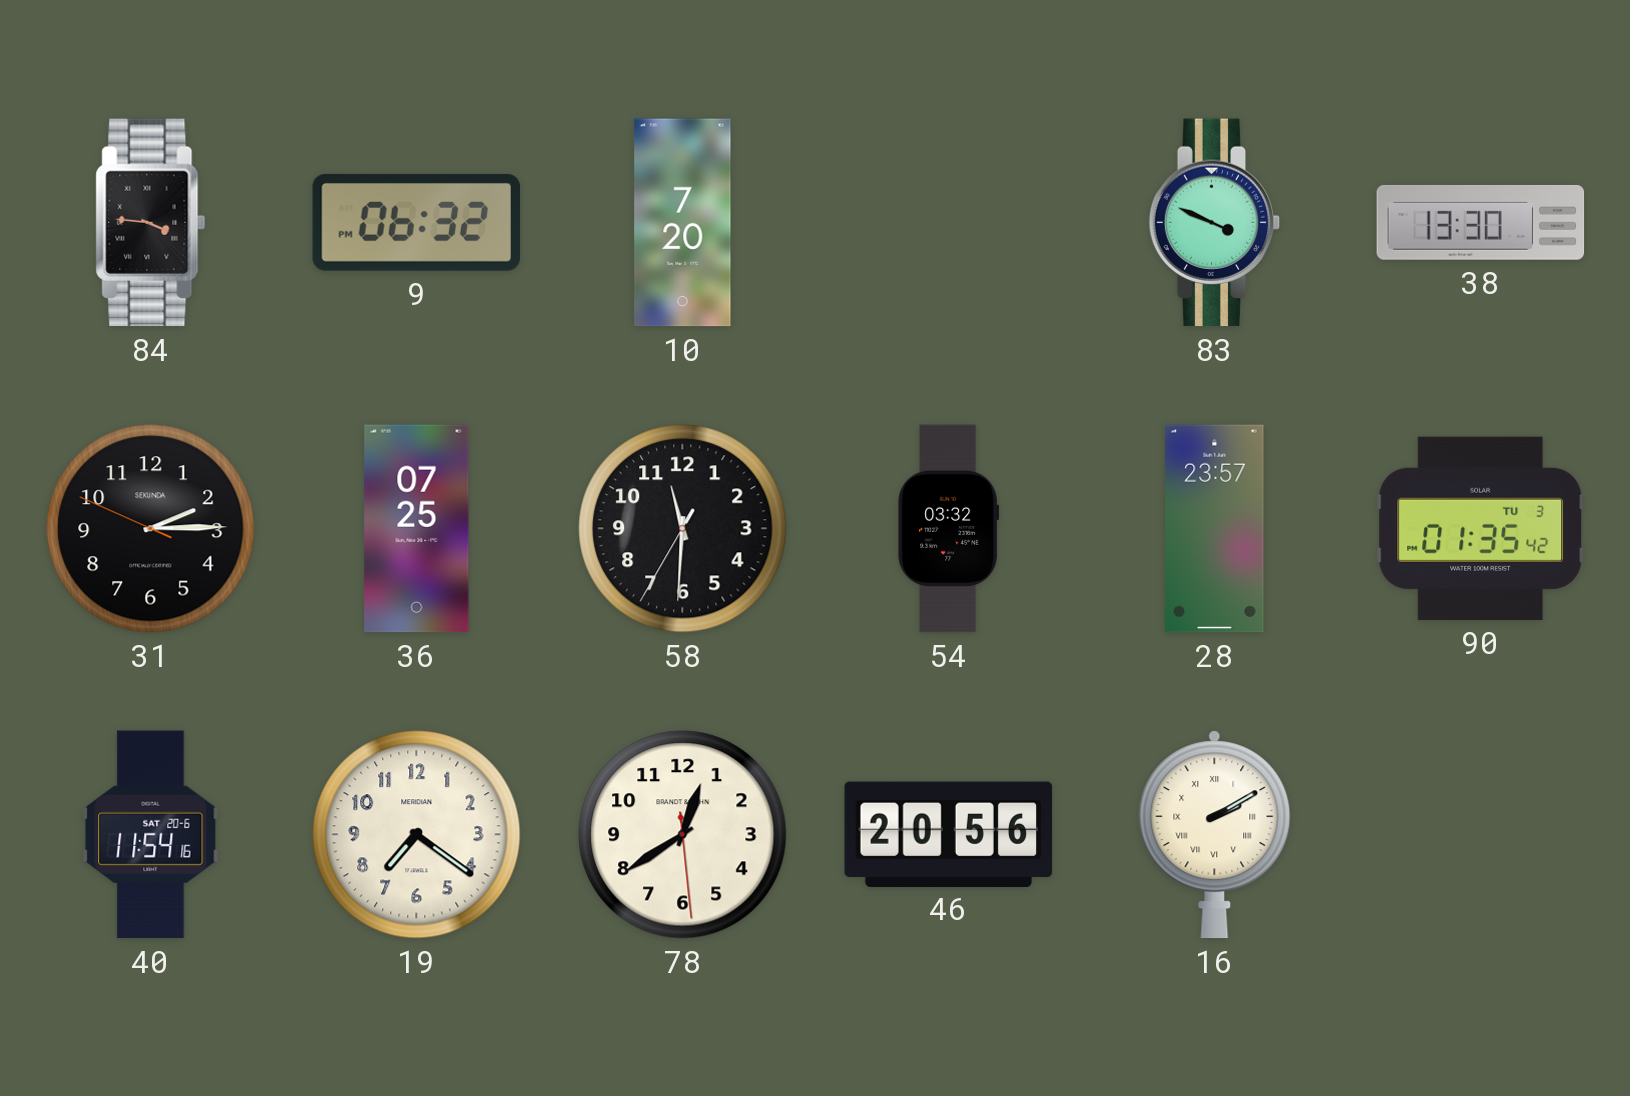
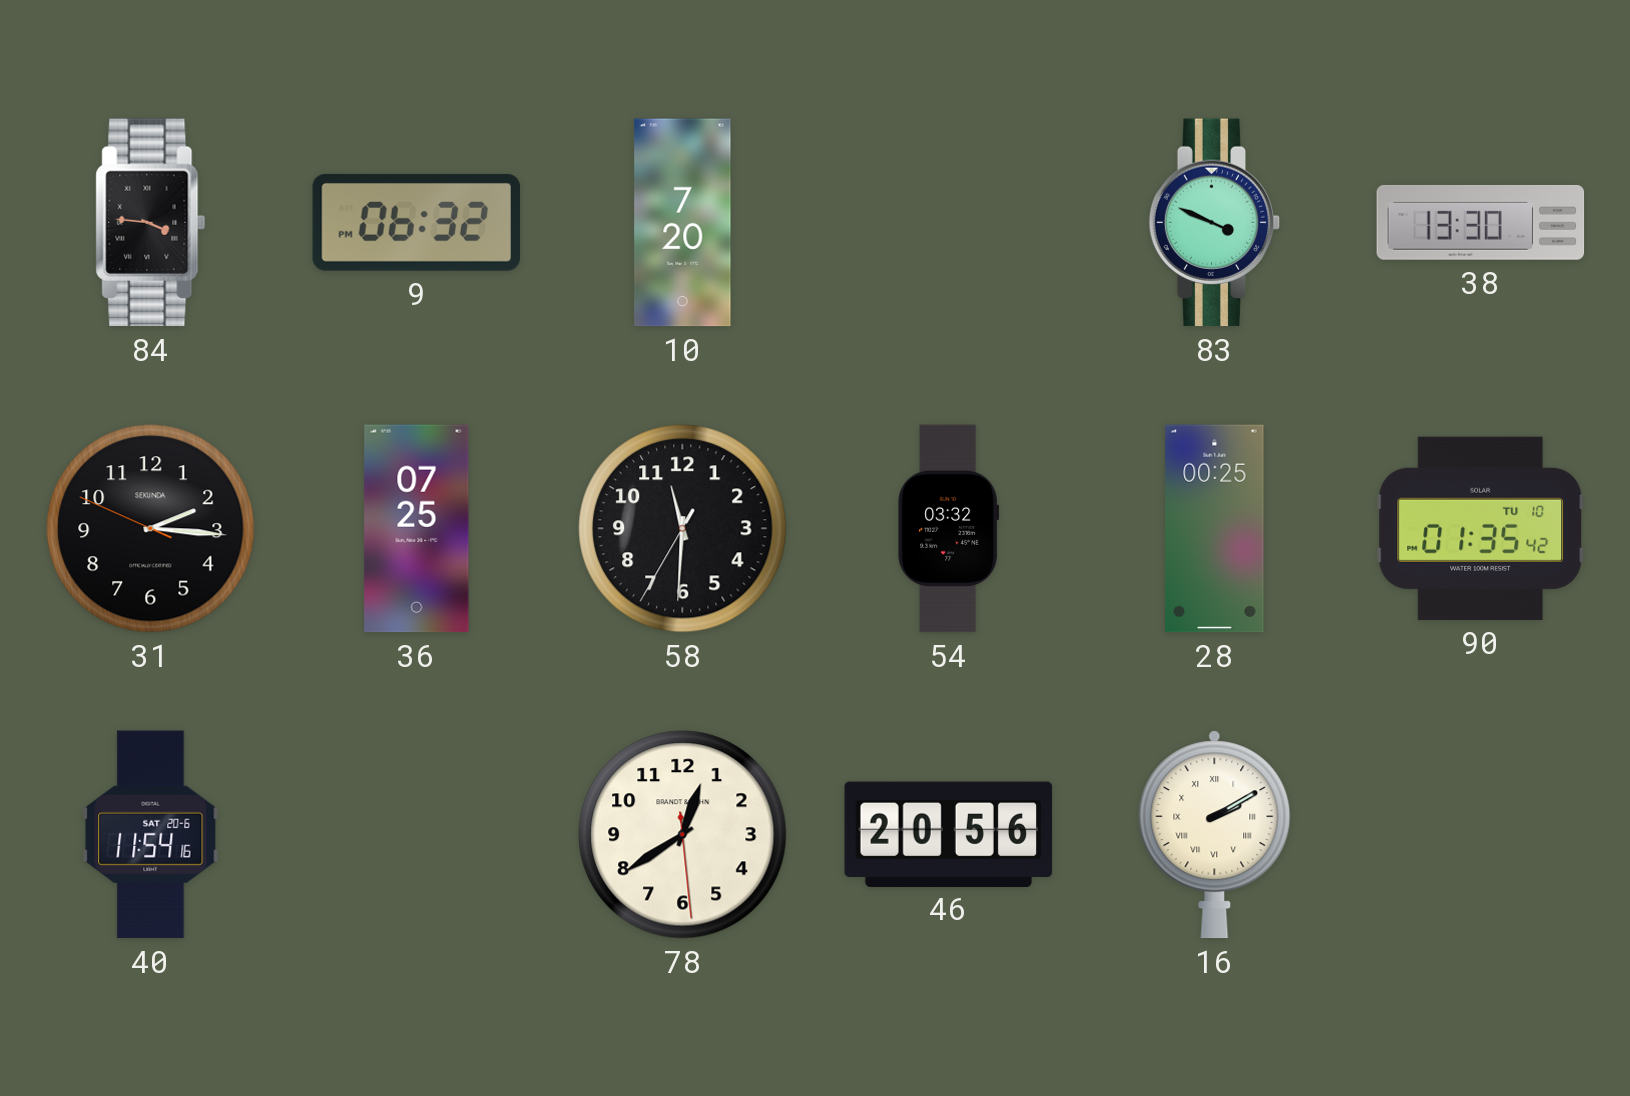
31: 2:14 -> 2:15 (151, 529)
28: 23:57 -> 00:25 (1215, 529)
90 date: TU 3 -> TU 10 (1481, 528)
19: 7:21 -> none (417, 835)
